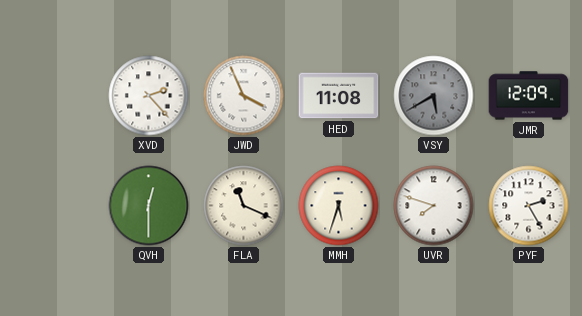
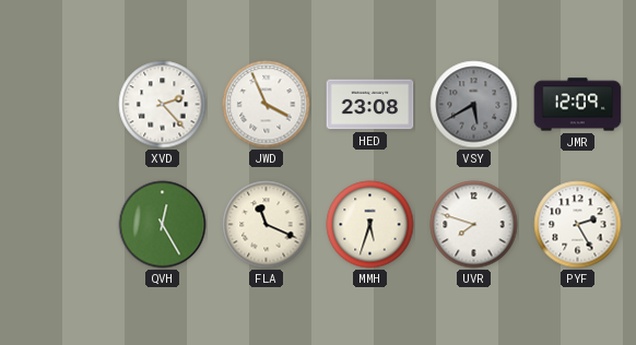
HED: 11:08 -> 23:08 (370, 105)
QVH: 12:30 -> 12:25 (163, 225)
